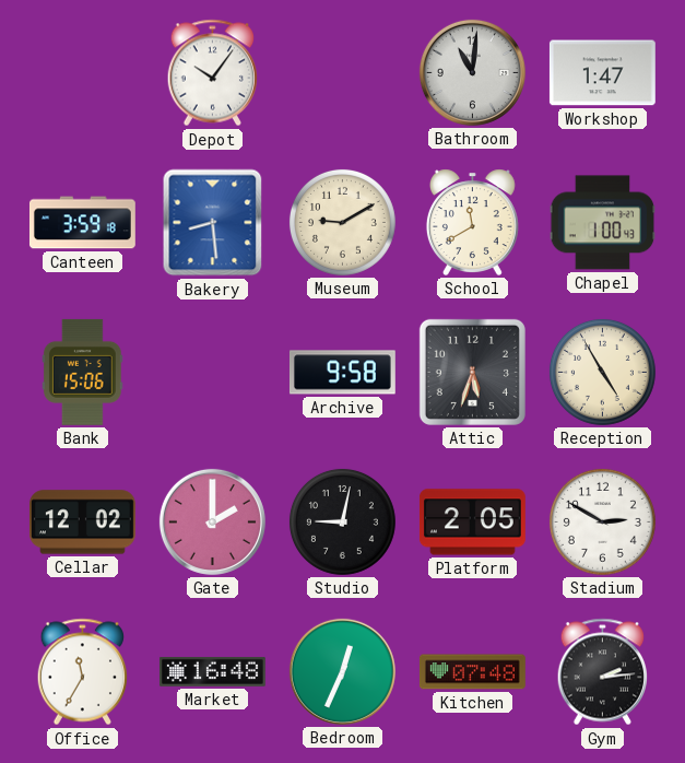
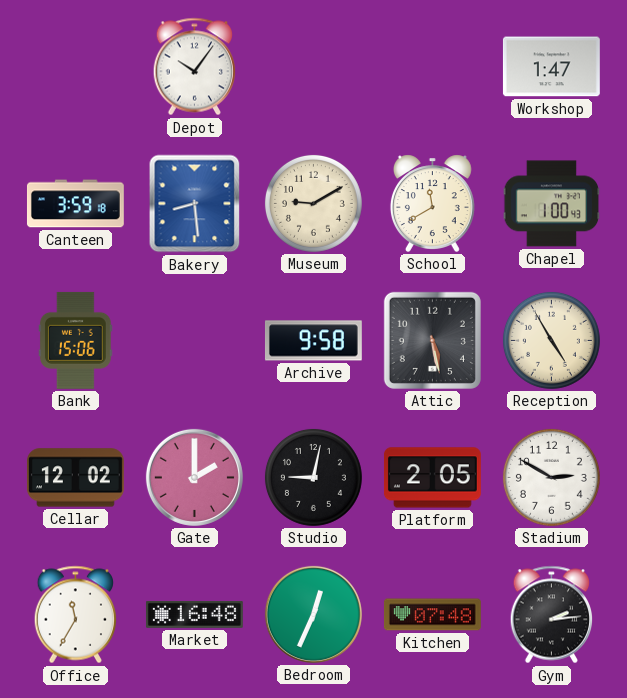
Bathroom: 11:01 -> none (472, 72)
Attic: 5:33 -> 5:28 (432, 340)
